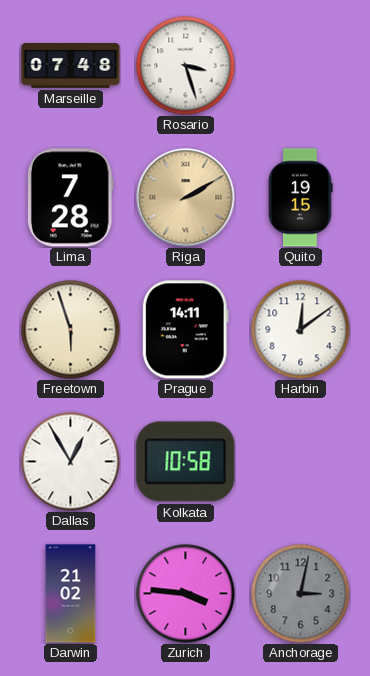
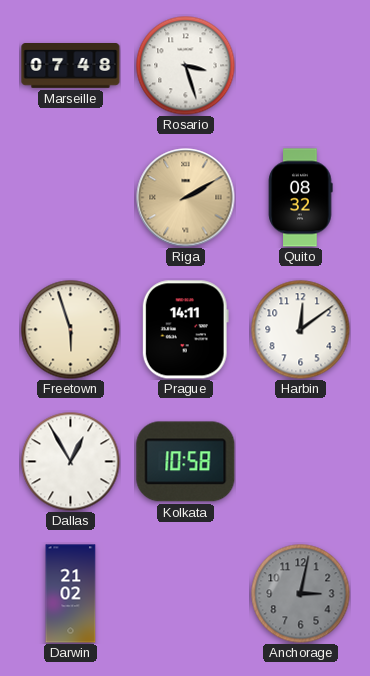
Lima: 7:28 -> none (70, 198)
Quito: 19:15 -> 08:32 (301, 198)
Zurich: 3:46 -> none (186, 594)
